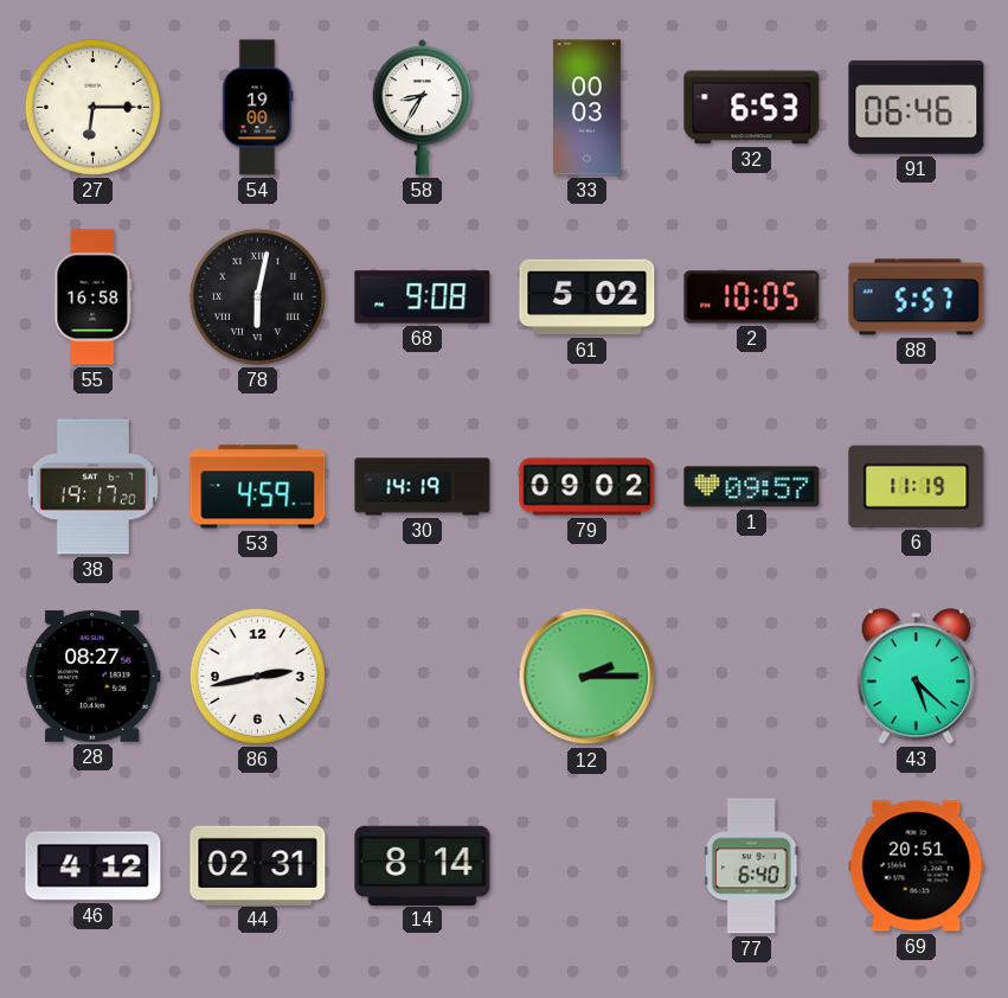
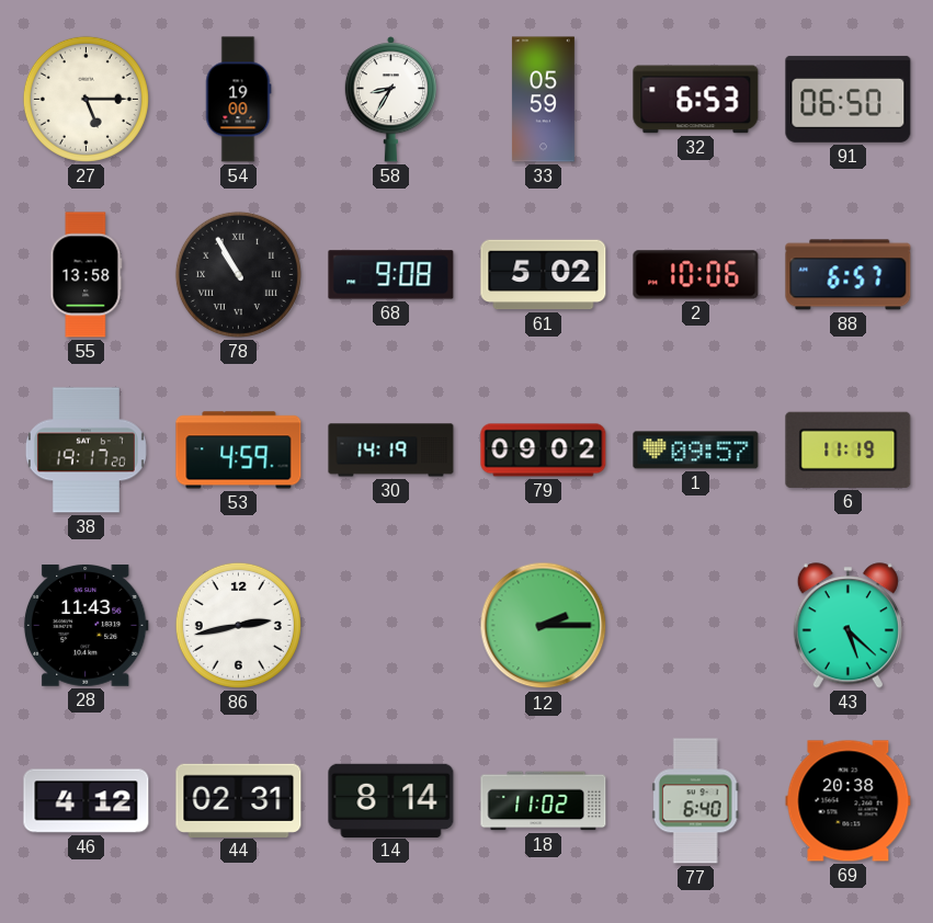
27: 6:15 -> 5:15 (86, 99)
33: 00:03 -> 05:59 (543, 100)
91: 06:46 -> 06:50 (849, 99)
55: 16:58 -> 13:58 (87, 275)
78: 6:02 -> 10:55 (238, 274)
2: 10:05 -> 10:06 (696, 275)
88: 5:57 -> 6:57 (849, 275)
28: 08:27 -> 11:43 (86, 625)
18: none -> 11:02 (544, 801)
69: 20:51 -> 20:38 (849, 801)
